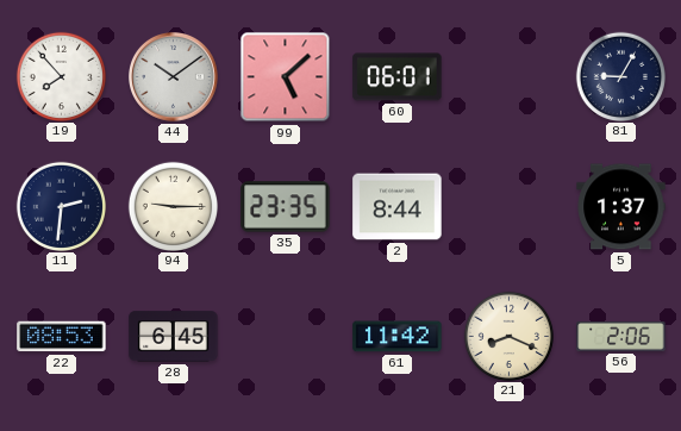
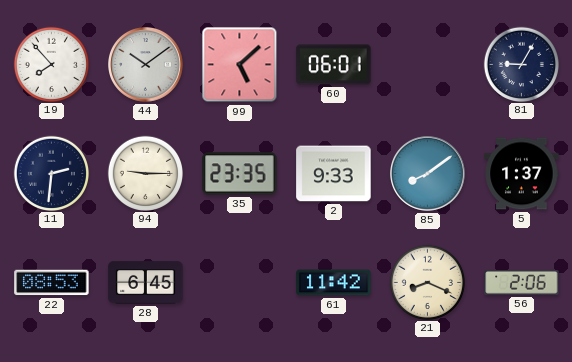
2: 8:44 -> 9:33 (334, 174)
85: none -> 8:09 (428, 174)
